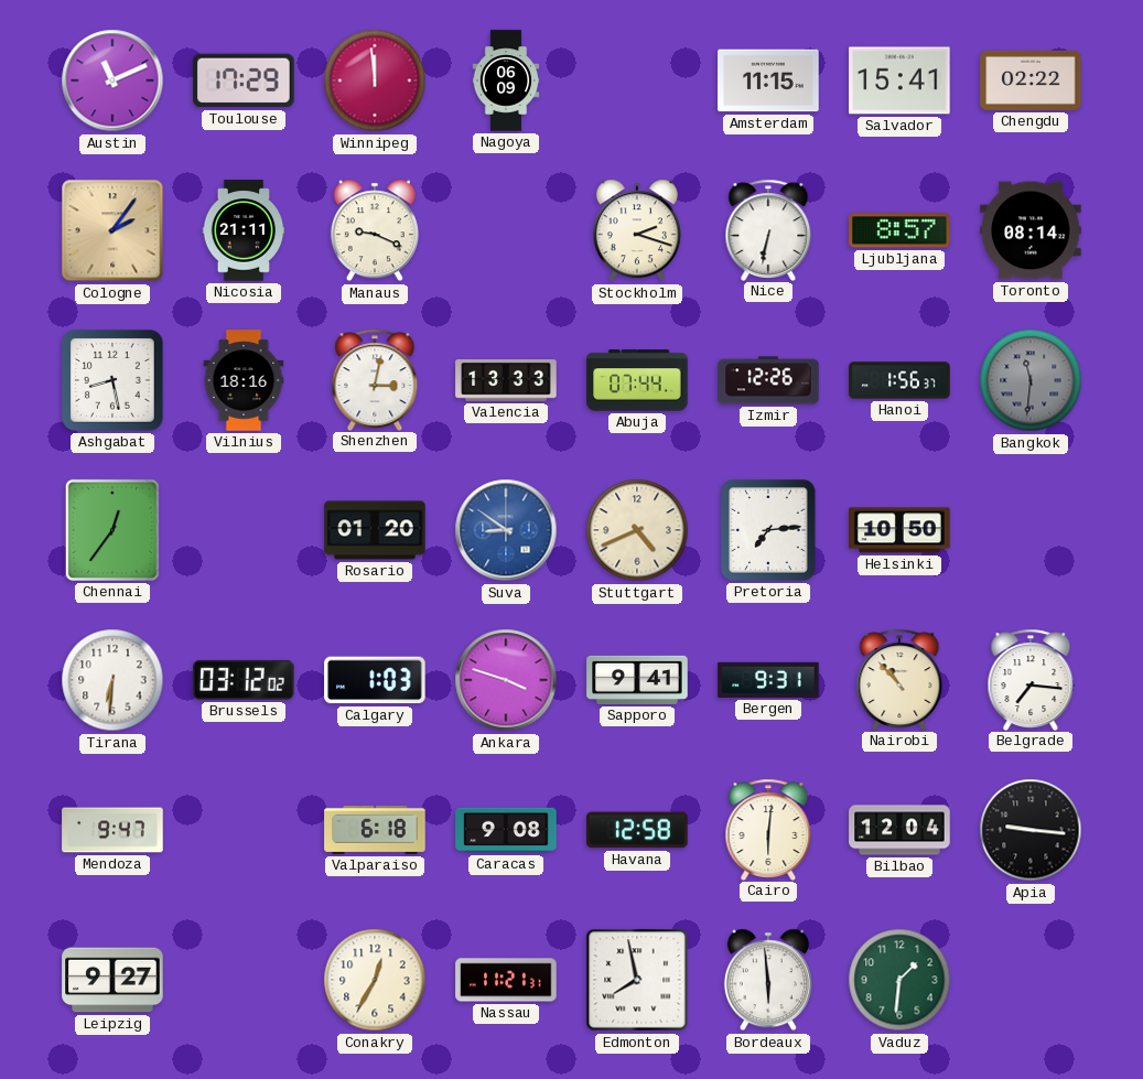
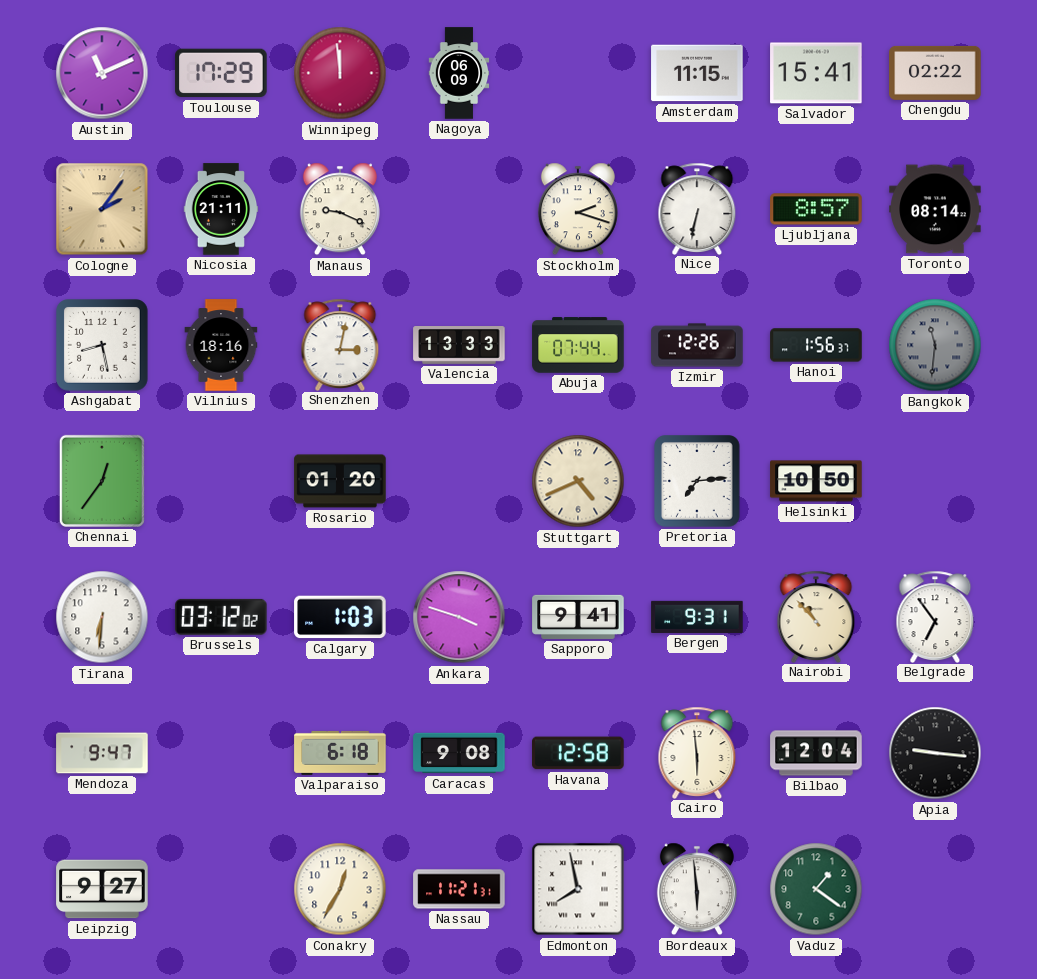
Suva: 8:51 -> none (506, 530)
Belgrade: 7:16 -> 6:54 (935, 616)
Cairo: 6:01 -> 5:59 (697, 752)
Vaduz: 1:31 -> 1:21 (816, 889)
